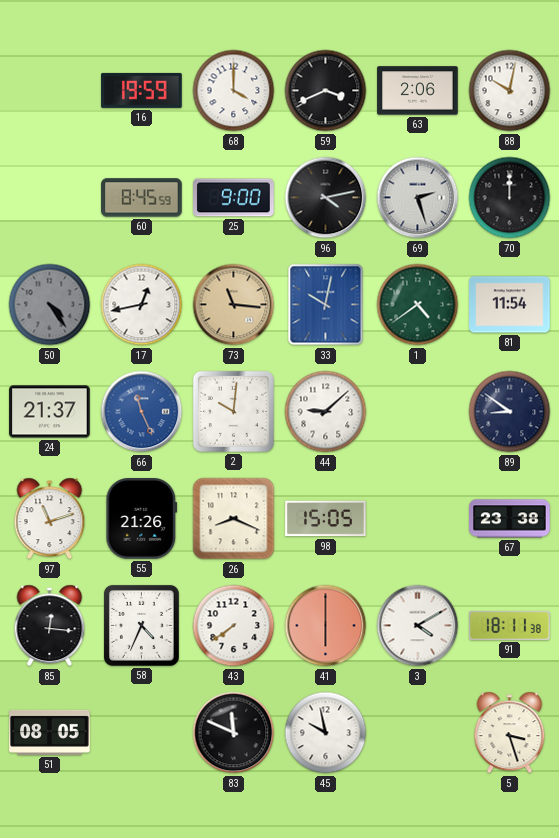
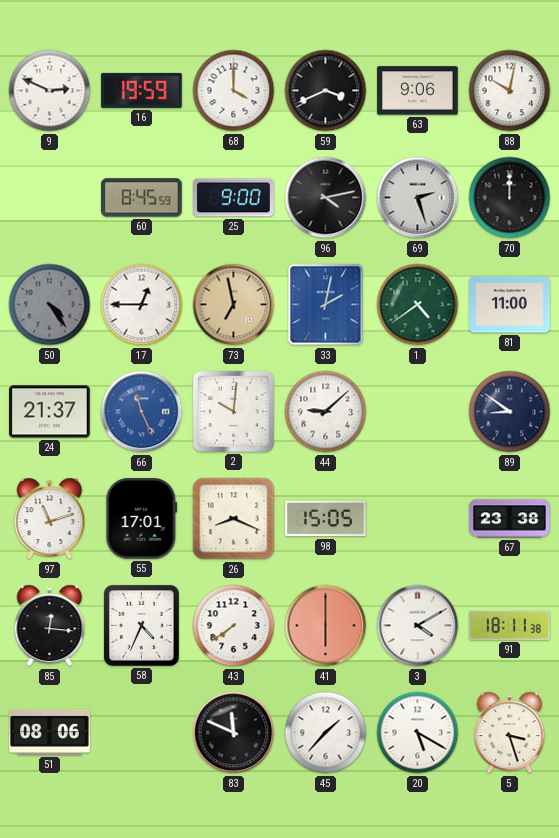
9: none -> 2:49 (50, 91)
63: 2:06 -> 9:06 (418, 91)
17: 12:43 -> 12:45 (142, 305)
73: 11:16 -> 6:58 (234, 305)
33: 10:02 -> 2:02 (326, 305)
81: 11:54 -> 11:00 (510, 305)
55: 21:26 -> 17:01 (142, 519)
51: 08:05 -> 08:06 (50, 732)
45: 9:58 -> 1:37 (326, 733)
20: none -> 5:20 (418, 733)
